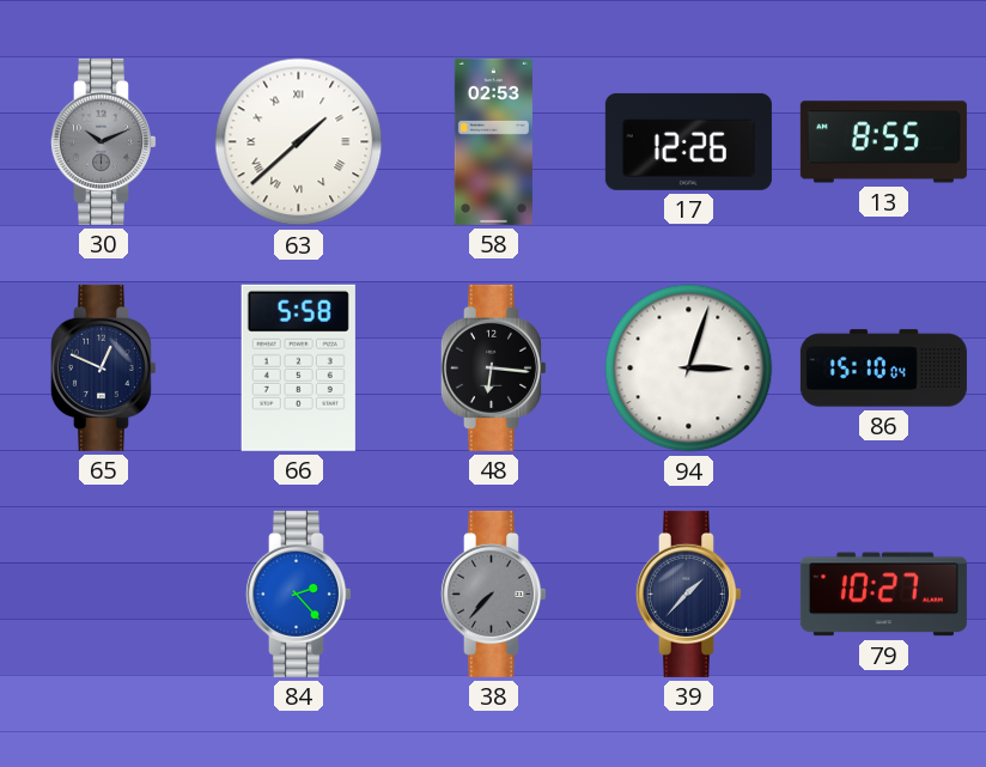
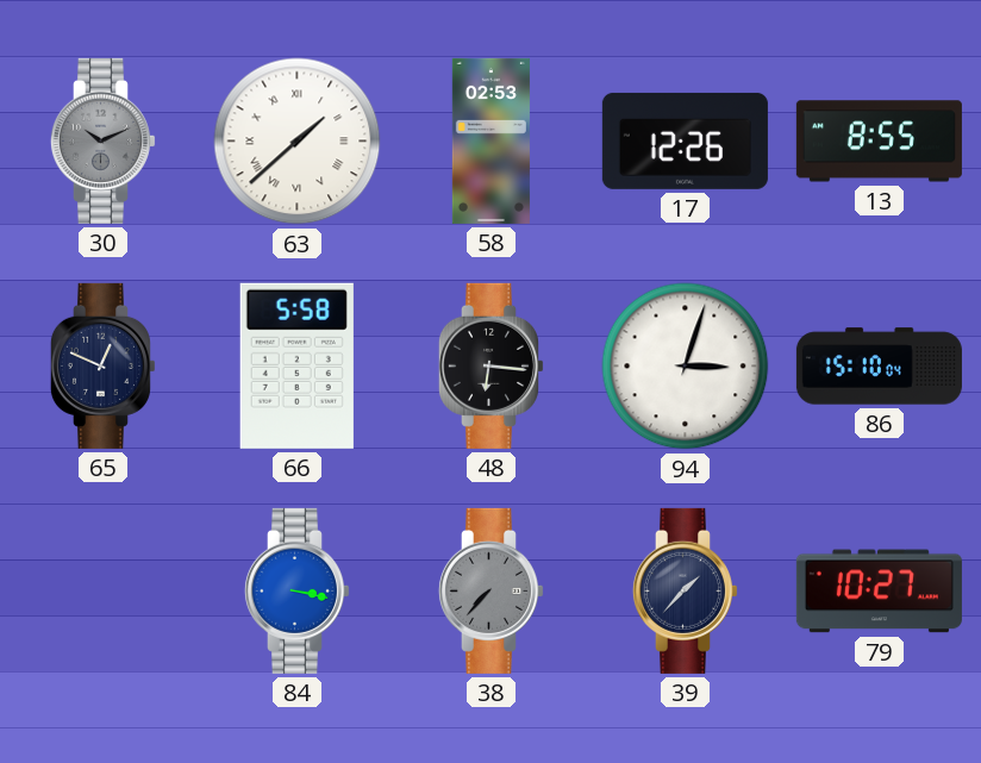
84: 2:23 -> 3:17 (296, 590)
